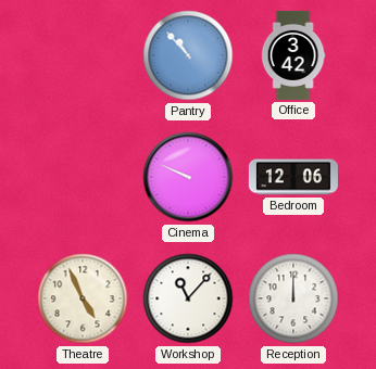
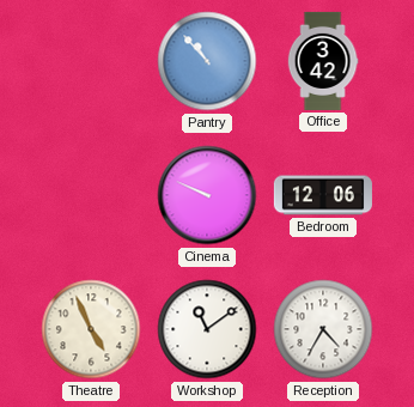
Workshop: 11:07 -> 11:09 (207, 329)
Reception: 12:00 -> 4:35 (323, 329)
